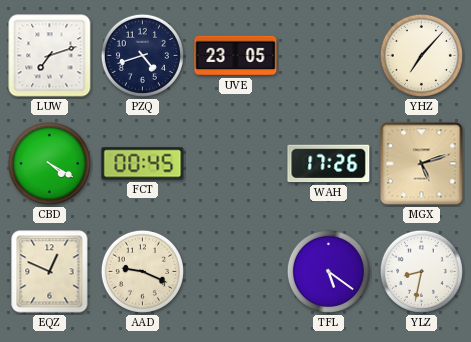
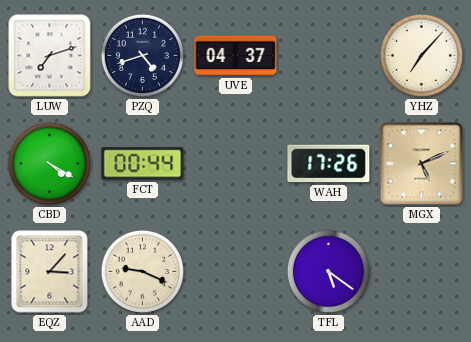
UVE: 23:05 -> 04:37 (236, 56)
FCT: 00:45 -> 00:44 (143, 164)
MGX: 5:12 -> 5:11 (422, 164)
EQZ: 12:49 -> 3:07 (50, 272)
YLZ: 8:32 -> none (421, 271)
